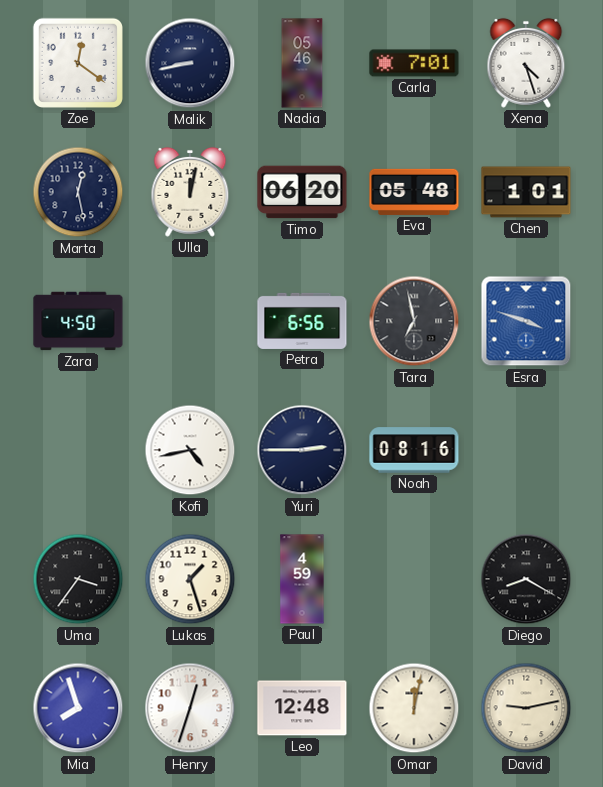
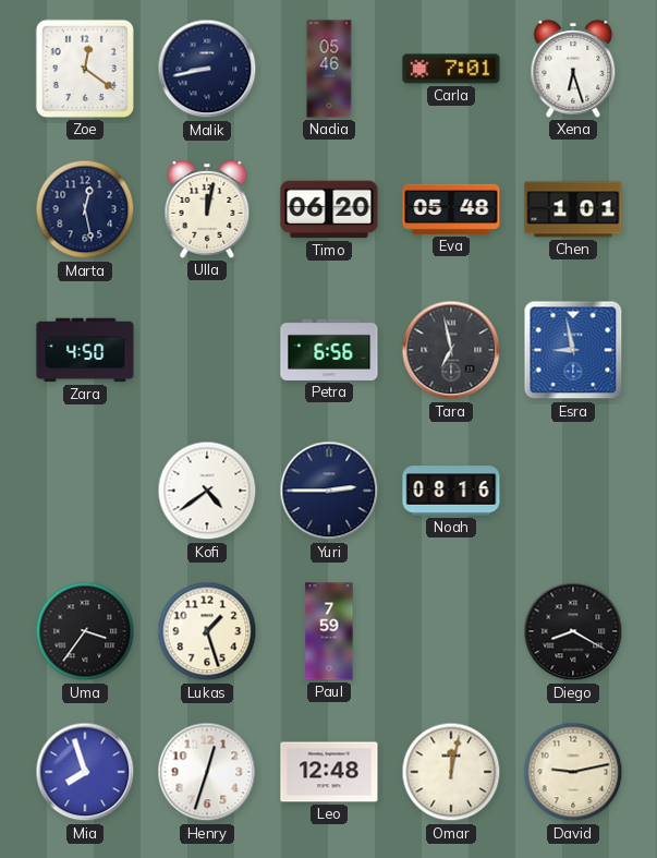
Xena: 4:27 -> 6:27 (573, 69)
Esra: 3:48 -> 8:58 (573, 350)
Kofi: 4:43 -> 4:39 (207, 491)
Paul: 4:59 -> 7:59 (329, 631)
